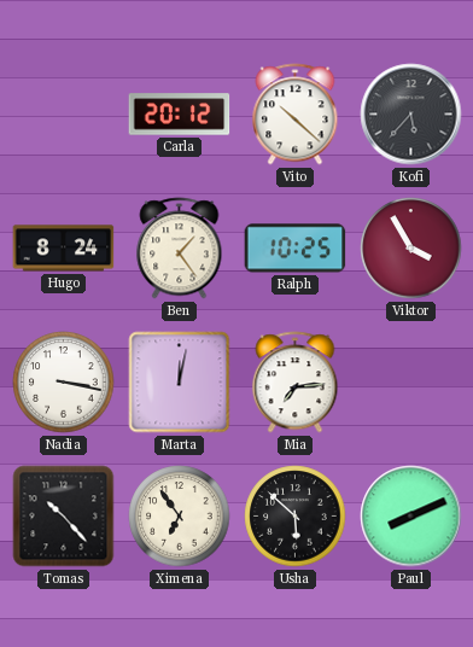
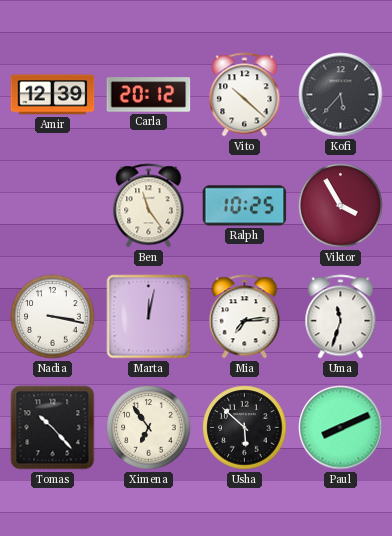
Amir: none -> 12:39 (53, 95)
Hugo: 8:24 -> none (64, 249)
Ben: 1:24 -> 11:24 (149, 206)
Uma: none -> 11:33 (341, 317)
